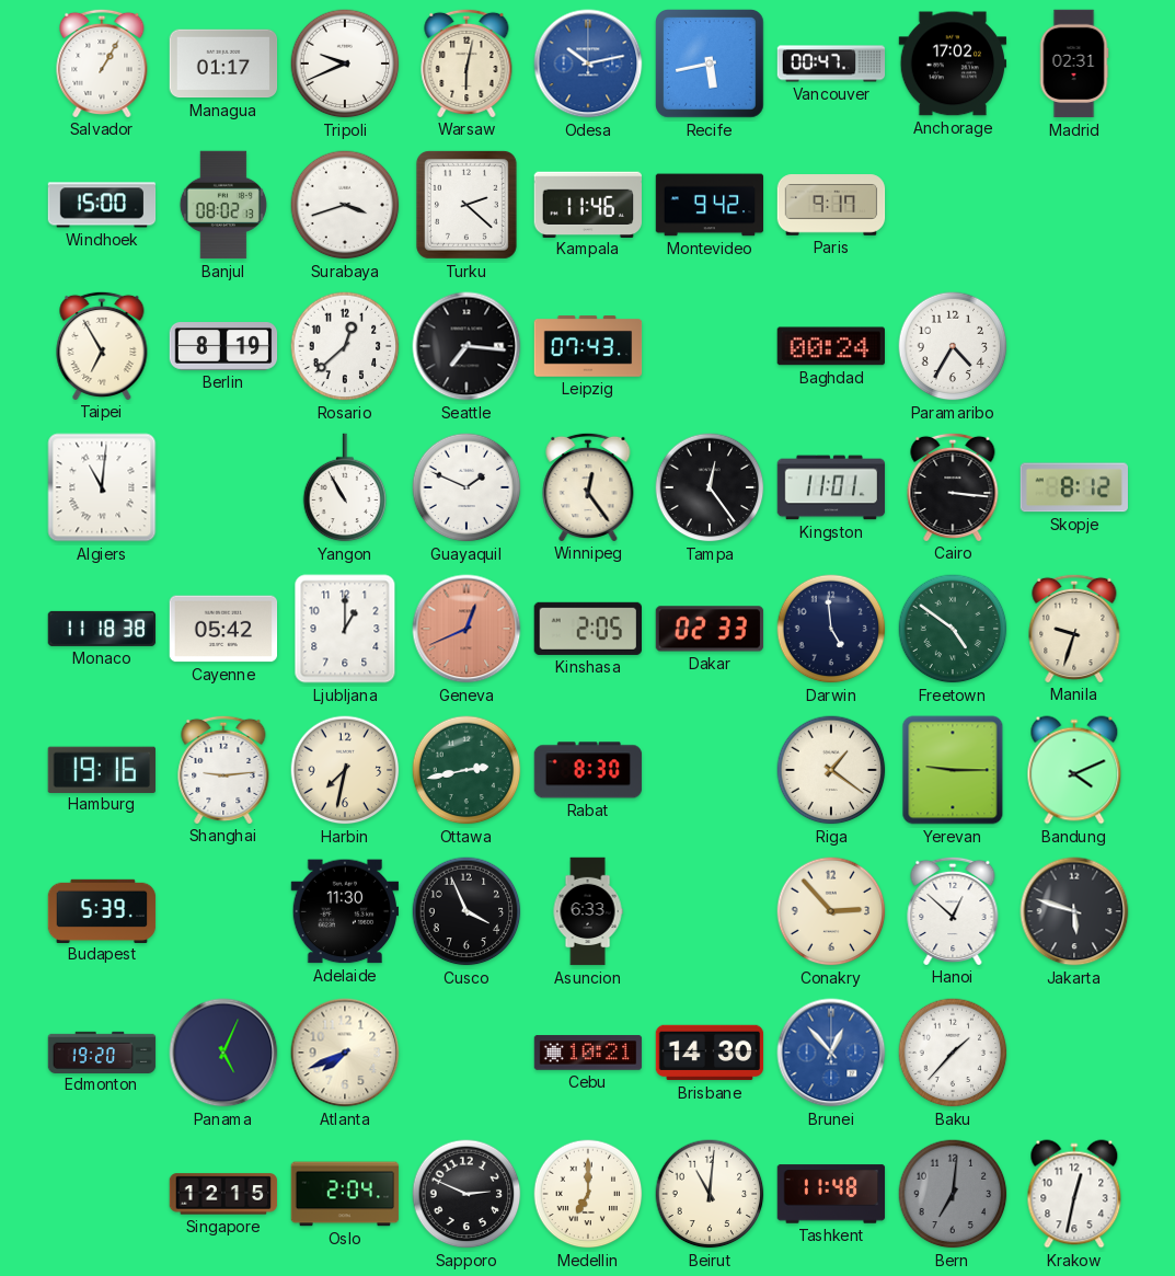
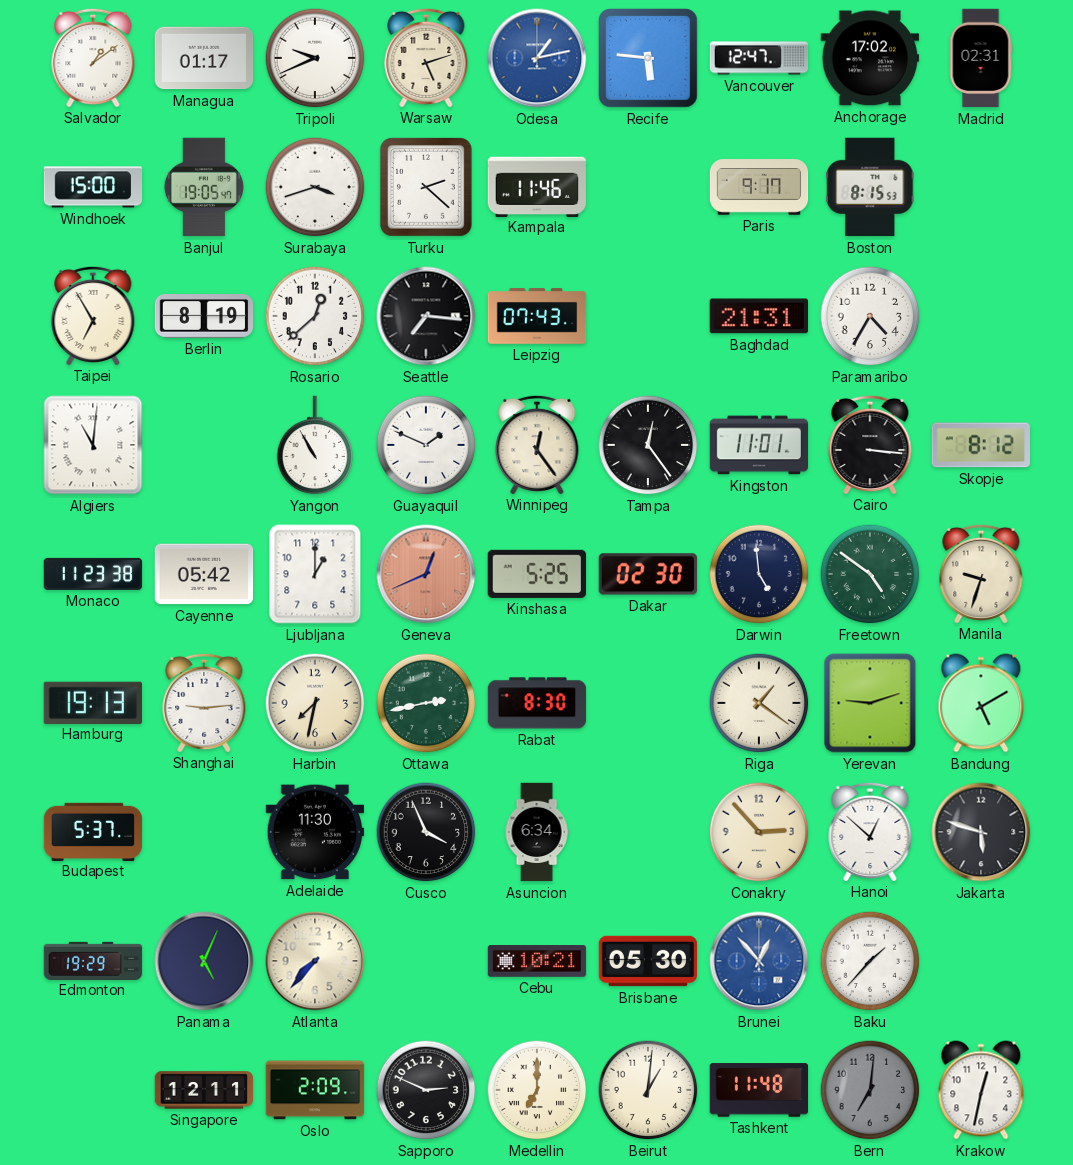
Salvador: 1:05 -> 1:09 (93, 57)
Warsaw: 6:02 -> 5:12 (426, 57)
Odesa: 10:13 -> 1:13 (537, 58)
Recife: 5:43 -> 5:46 (649, 59)
Vancouver: 00:47 -> 12:47 (759, 58)
Banjul: 08:02 -> 19:05 (204, 187)
Montevideo: 9:42 -> none (710, 205)
Boston: none -> 8:15 (870, 187)
Baghdad: 00:24 -> 21:31 (758, 316)
Monaco: 11:18 -> 11:23 (93, 574)
Kinshasa: 2:05 -> 5:25 (536, 574)
Dakar: 02:33 -> 02:30 (648, 574)
Hamburg: 19:16 -> 19:13 (93, 702)
Yerevan: 9:15 -> 9:12 (870, 703)
Bandung: 4:11 -> 5:10 (981, 703)
Budapest: 5:39 -> 5:37 (93, 831)
Asuncion: 6:33 -> 6:34 (537, 832)
Edmonton: 19:20 -> 19:29 (93, 960)
Atlanta: 7:41 -> 7:37 (315, 961)
Brisbane: 14:30 -> 05:30 (648, 961)
Singapore: 12:15 -> 12:11 (204, 1090)
Oslo: 2:04 -> 2:09 (315, 1090)
Beirut: 11:01 -> 1:01 (648, 1090)
